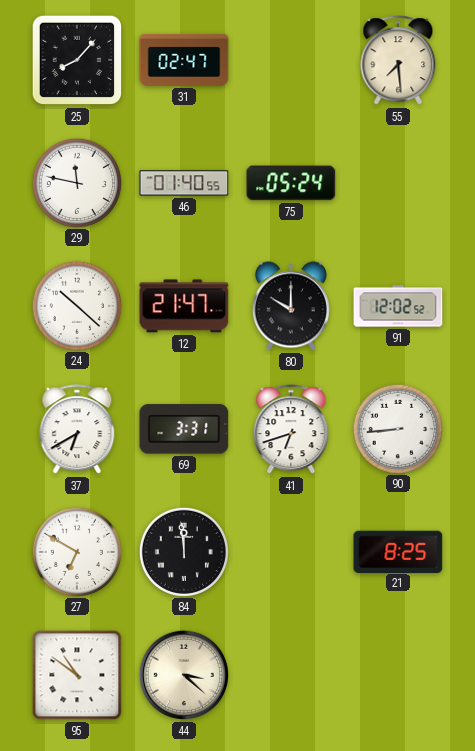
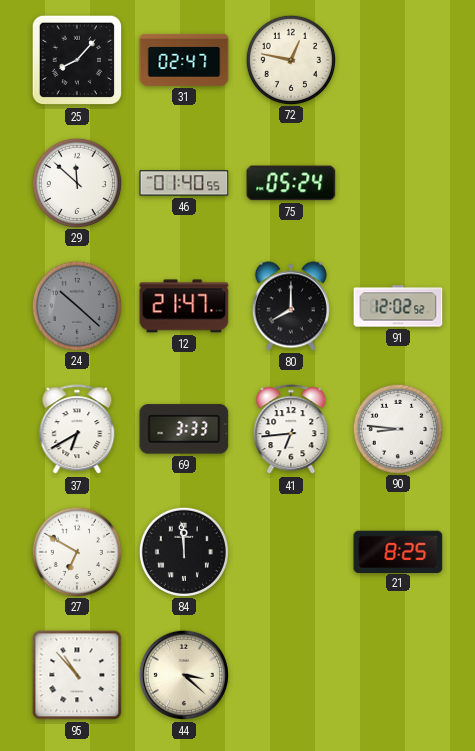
72: none -> 12:47 (290, 59)
55: 7:29 -> none (398, 61)
29: 11:47 -> 11:52 (76, 182)
24 dial: white -> grey (76, 305)
80: 10:00 -> 8:00 (291, 306)
69: 3:31 -> 3:33 (184, 429)
41: 6:42 -> 6:44 (291, 430)
90: 8:44 -> 8:46 (397, 428)
95: 10:51 -> 10:53 (77, 675)
